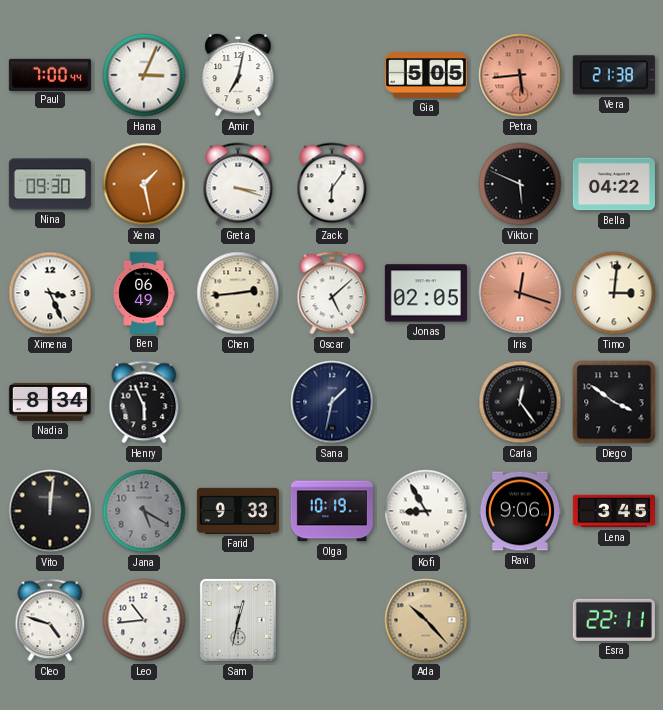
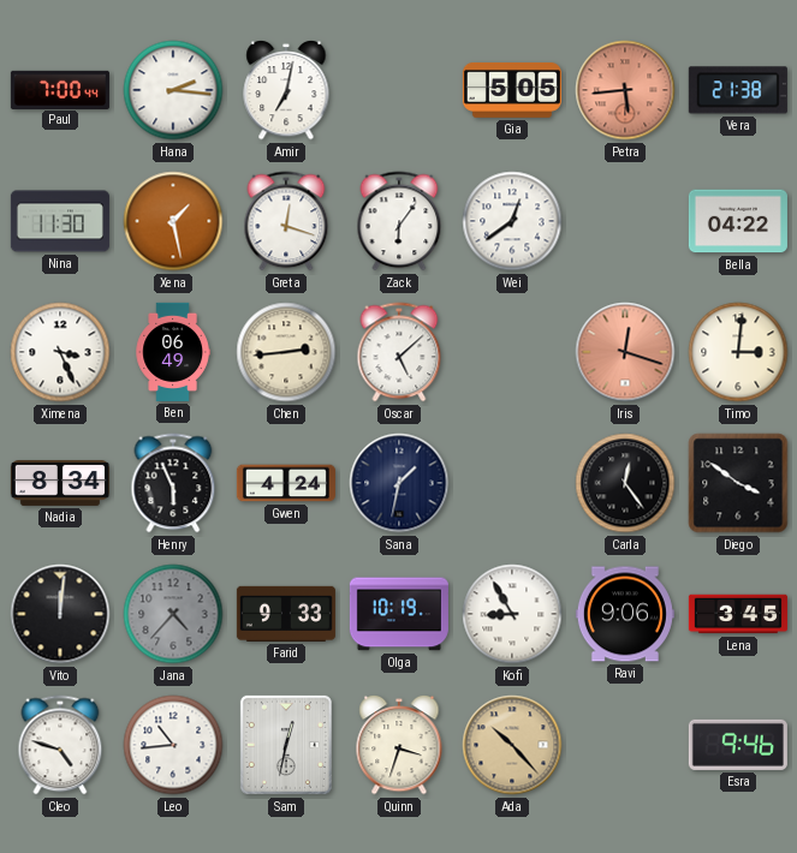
Hana: 3:04 -> 2:16 (173, 90)
Nina: 09:30 -> 11:30 (60, 221)
Greta: 3:18 -> 12:18 (286, 221)
Wei: none -> 12:39 (512, 221)
Viktor: 5:49 -> none (520, 184)
Jonas: 02:05 -> none (426, 293)
Gwen: none -> 4:24 (286, 483)
Jana: 5:20 -> 4:37 (173, 614)
Quinn: none -> 3:33 (399, 745)
Esra: 22:11 -> 9:46 (738, 745)
